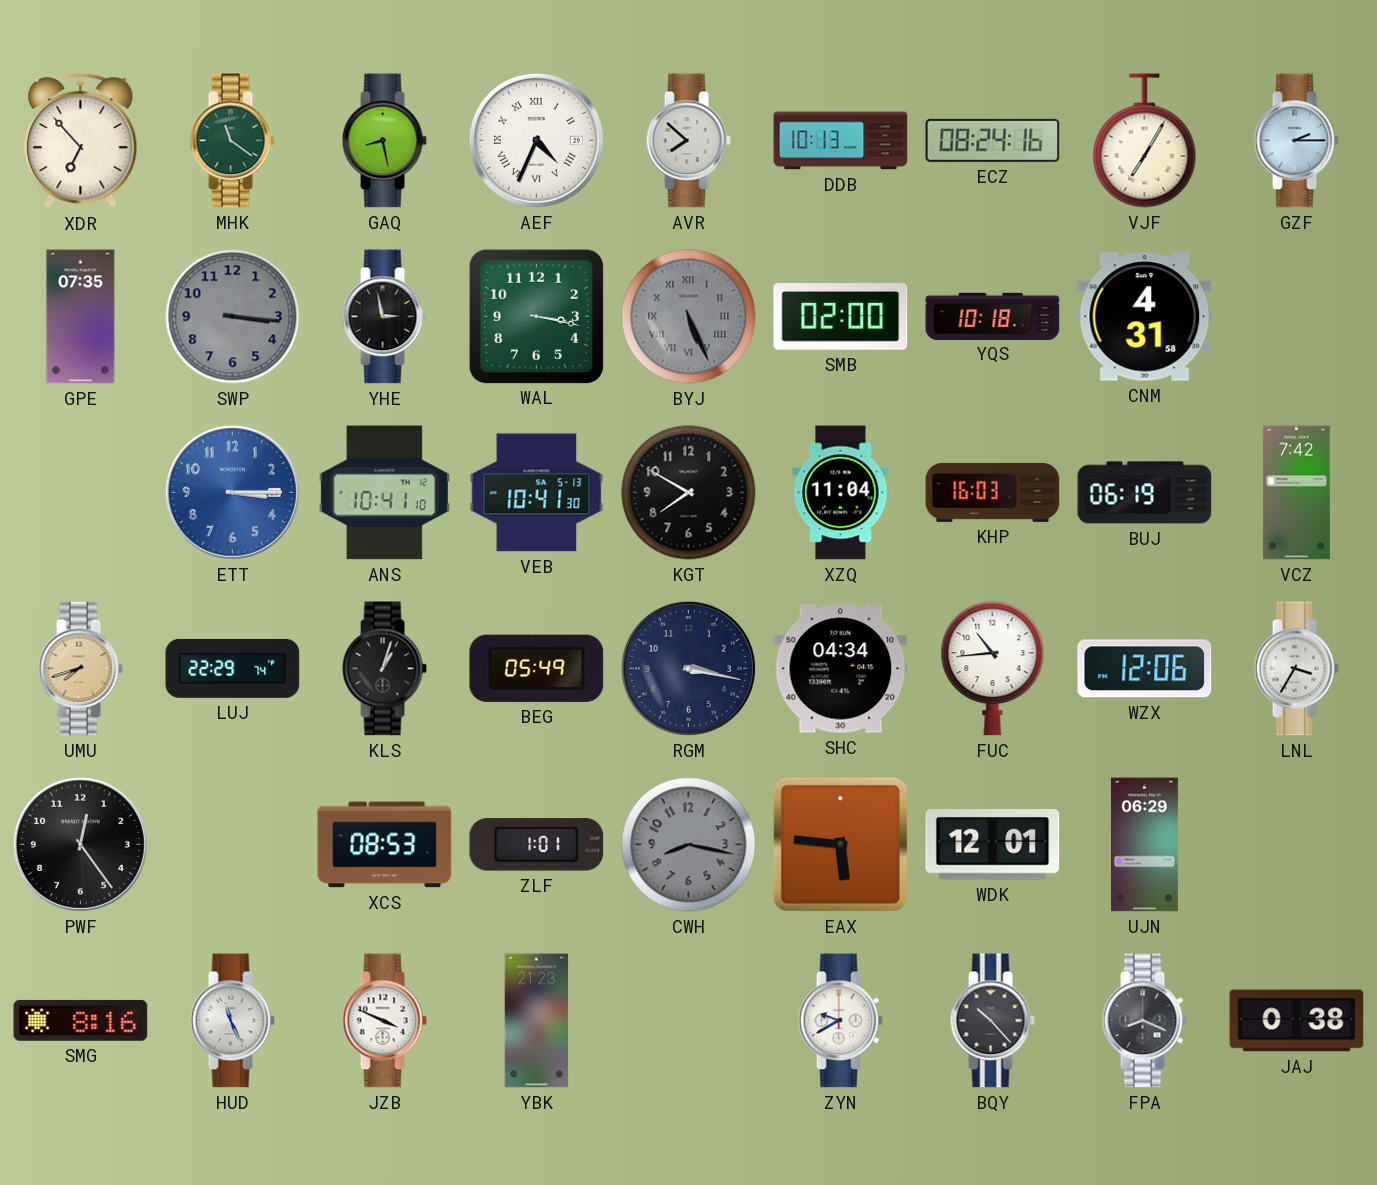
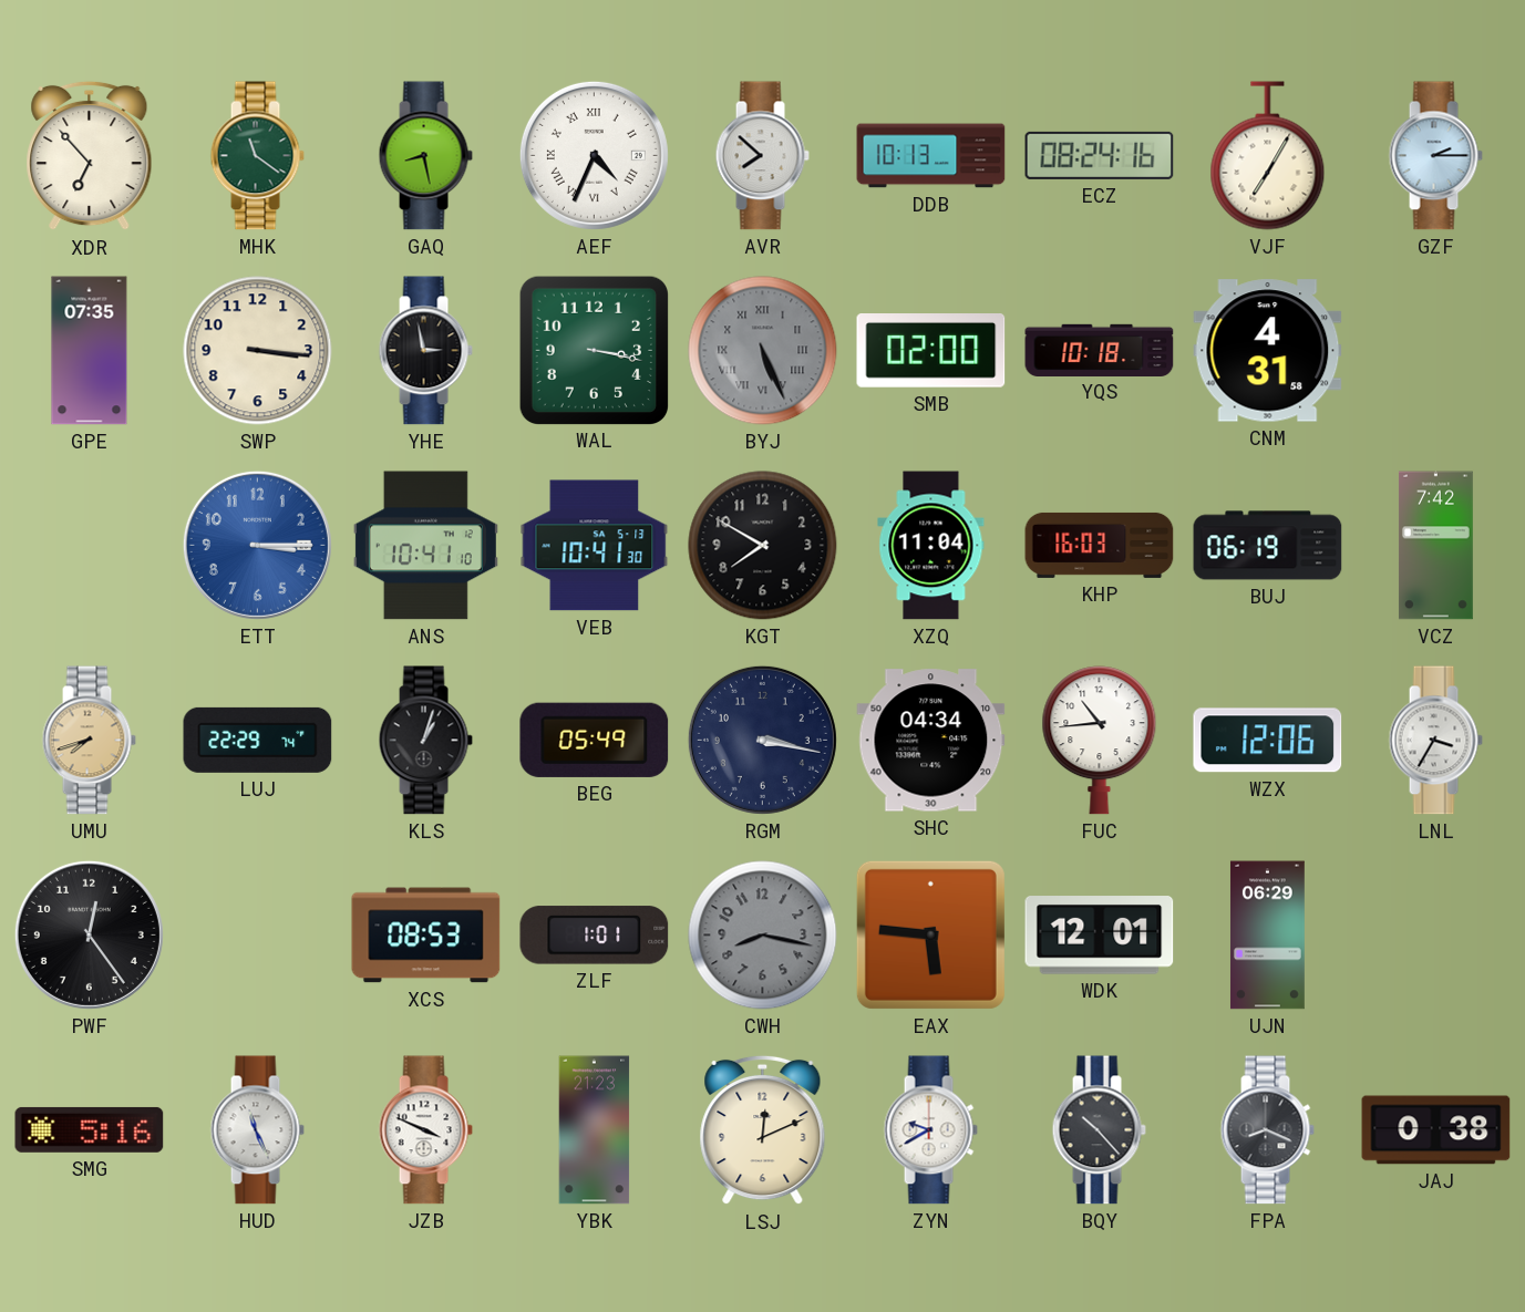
SWP dial: grey -> cream (258, 351)
SMG: 8:16 -> 5:16 (90, 1129)
LSJ: none -> 12:11 (763, 1130)
